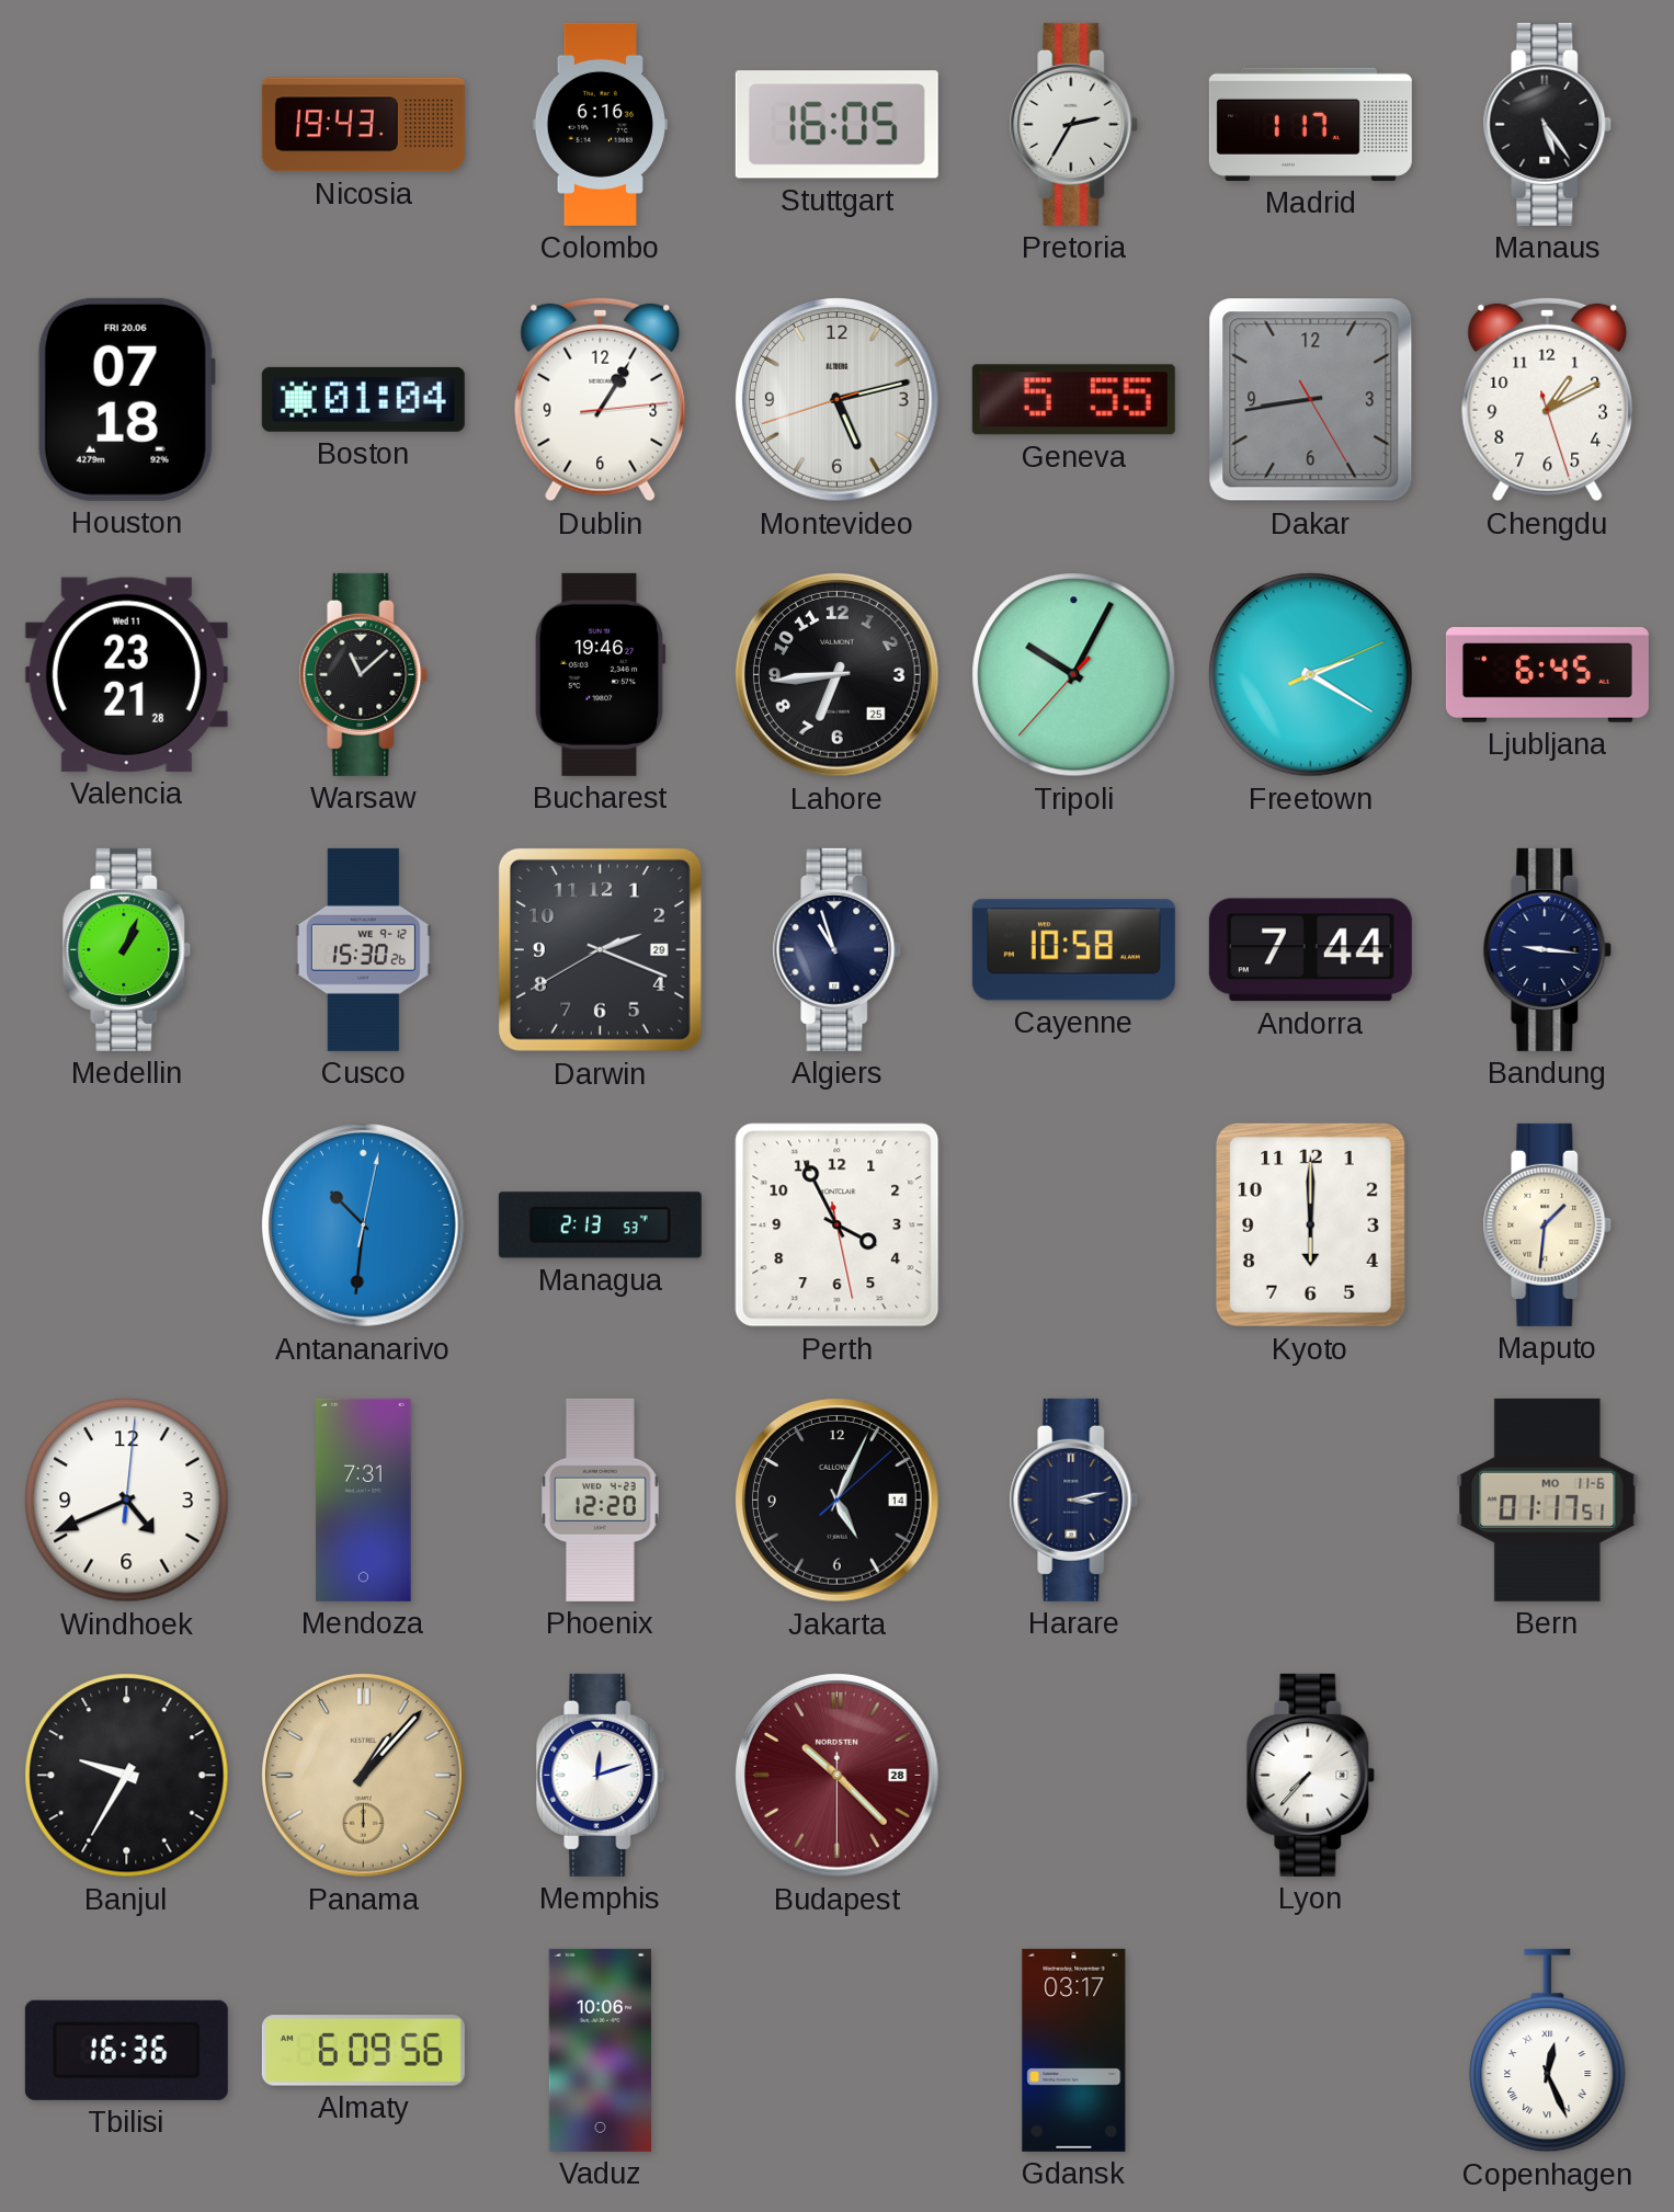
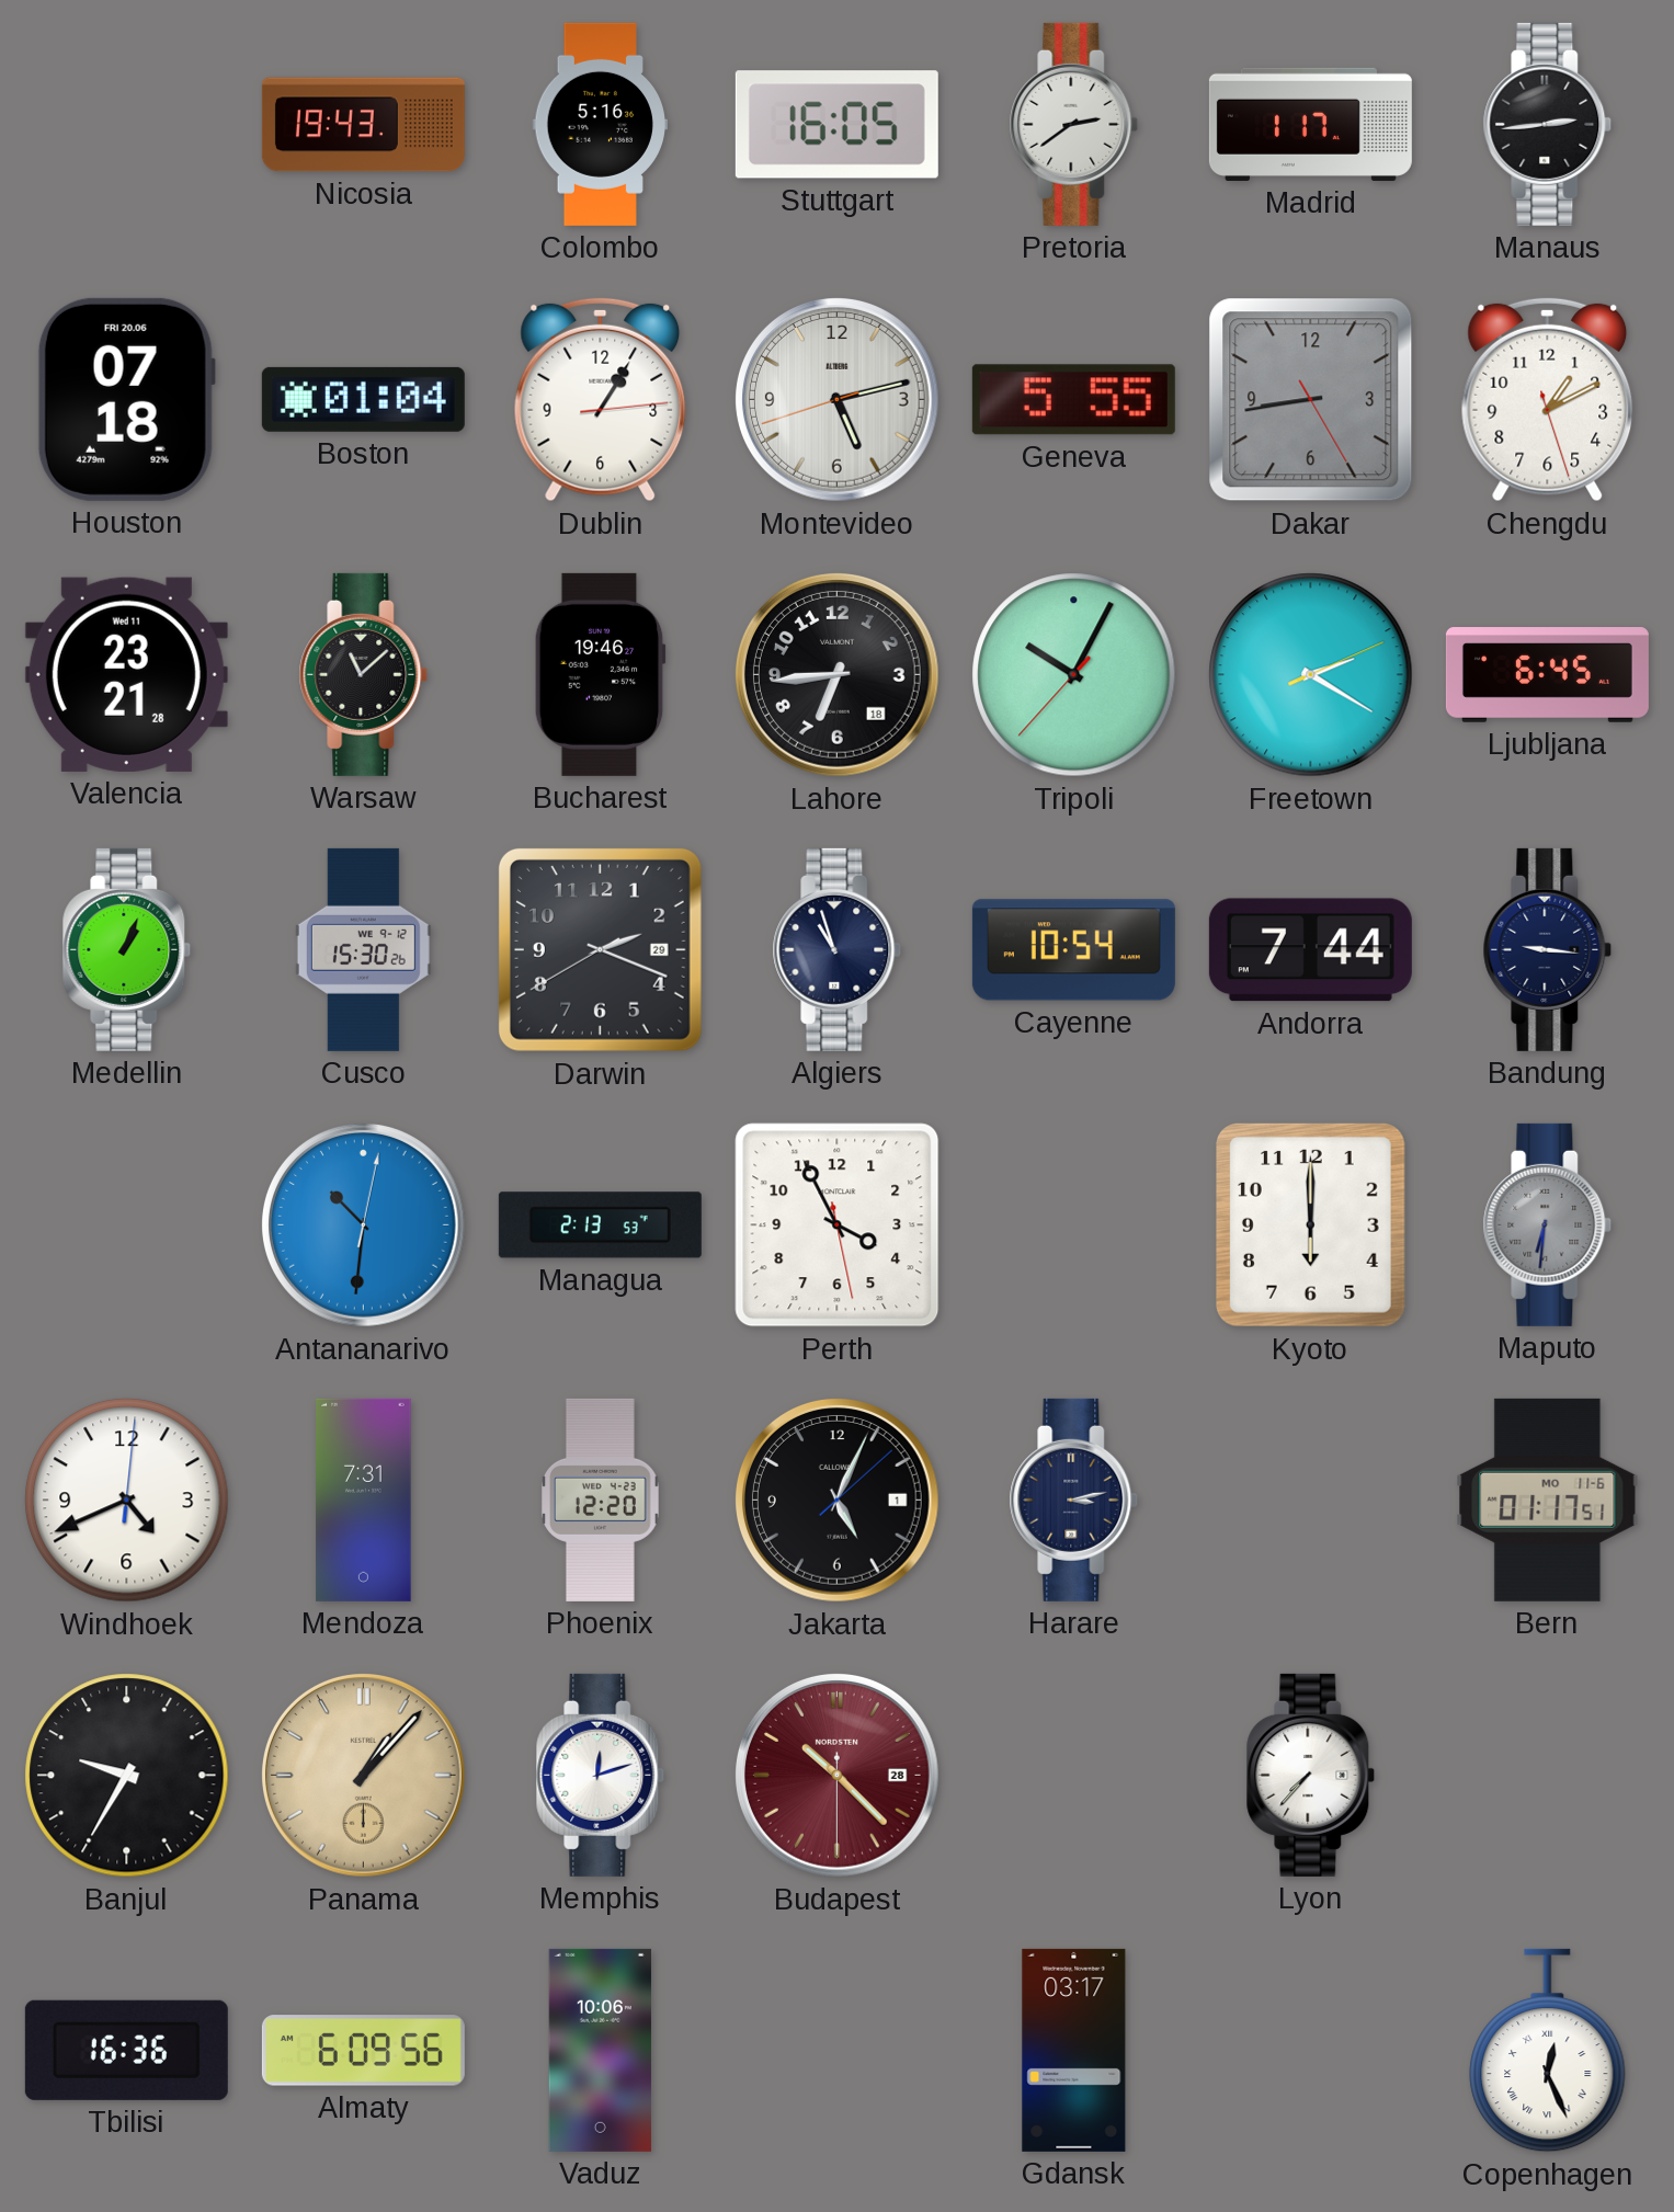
Colombo: 6:16 -> 5:16 (600, 124)
Pretoria: 2:35 -> 2:39 (1074, 124)
Manaus: 5:24 -> 2:44 (1548, 124)
Lahore date: 25 -> 18 (838, 675)
Cayenne: 10:58 -> 10:54 (1073, 950)
Maputo: 1:31 -> 6:31 (1548, 1224)
Maputo dial: cream -> grey (1548, 1224)
Jakarta date: 14 -> 1 (838, 1501)
